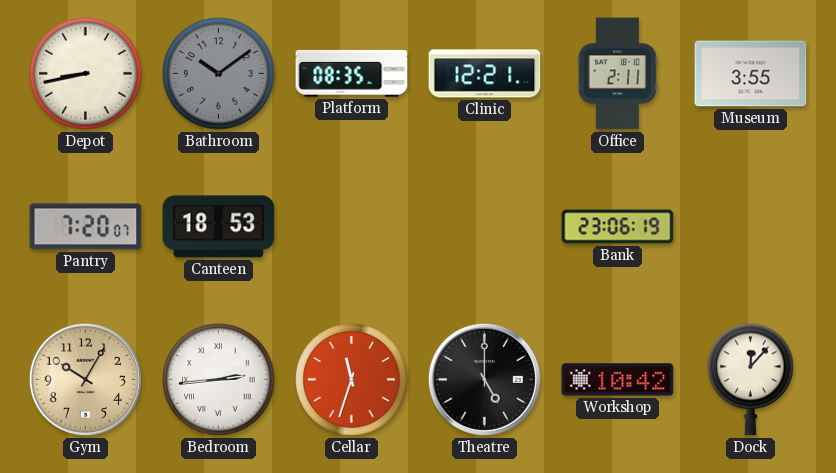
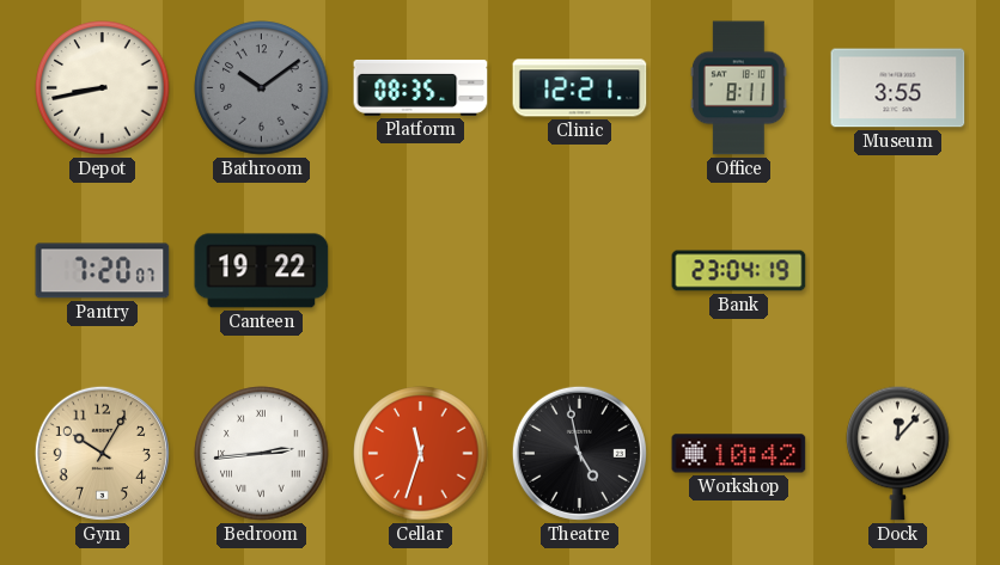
Office: 2:11 -> 8:11 (738, 88)
Canteen: 18:53 -> 19:22 (262, 271)
Bank: 23:06 -> 23:04 (739, 271)
Theatre: 5:00 -> 4:58 (579, 453)
